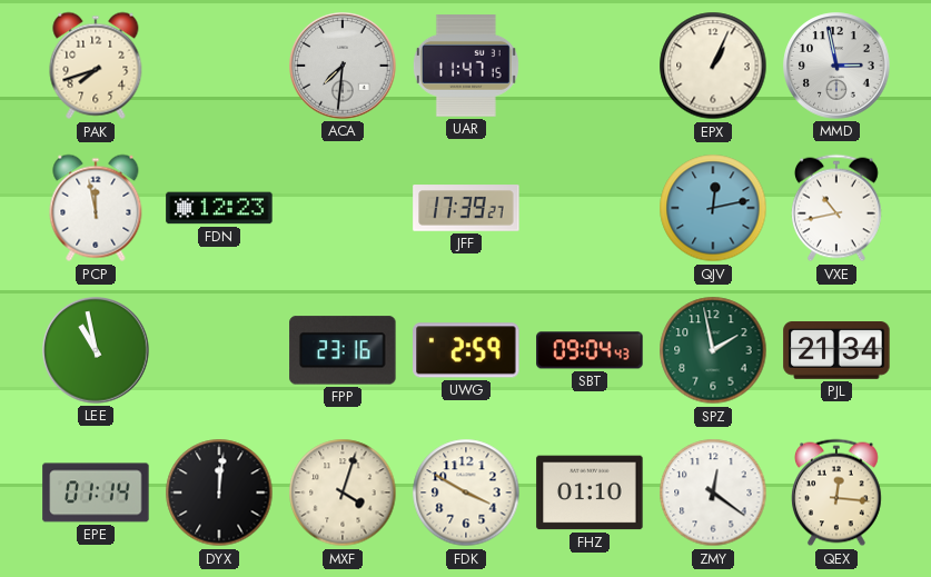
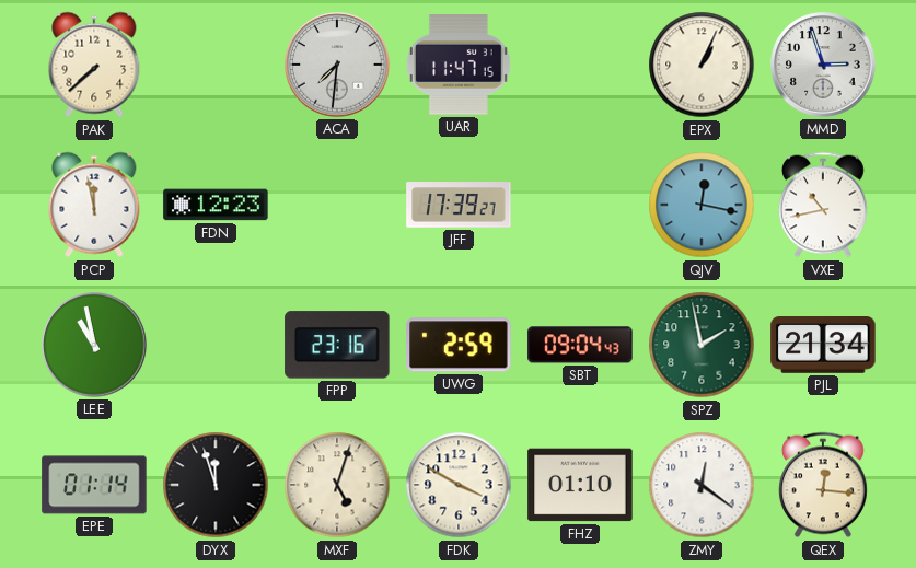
PAK: 7:42 -> 7:38 (94, 65)
MMD: 2:58 -> 2:57 (823, 65)
QJV: 12:13 -> 12:17 (702, 205)
DYX: 12:01 -> 11:57 (216, 485)
MXF: 4:03 -> 5:03 (337, 485)
